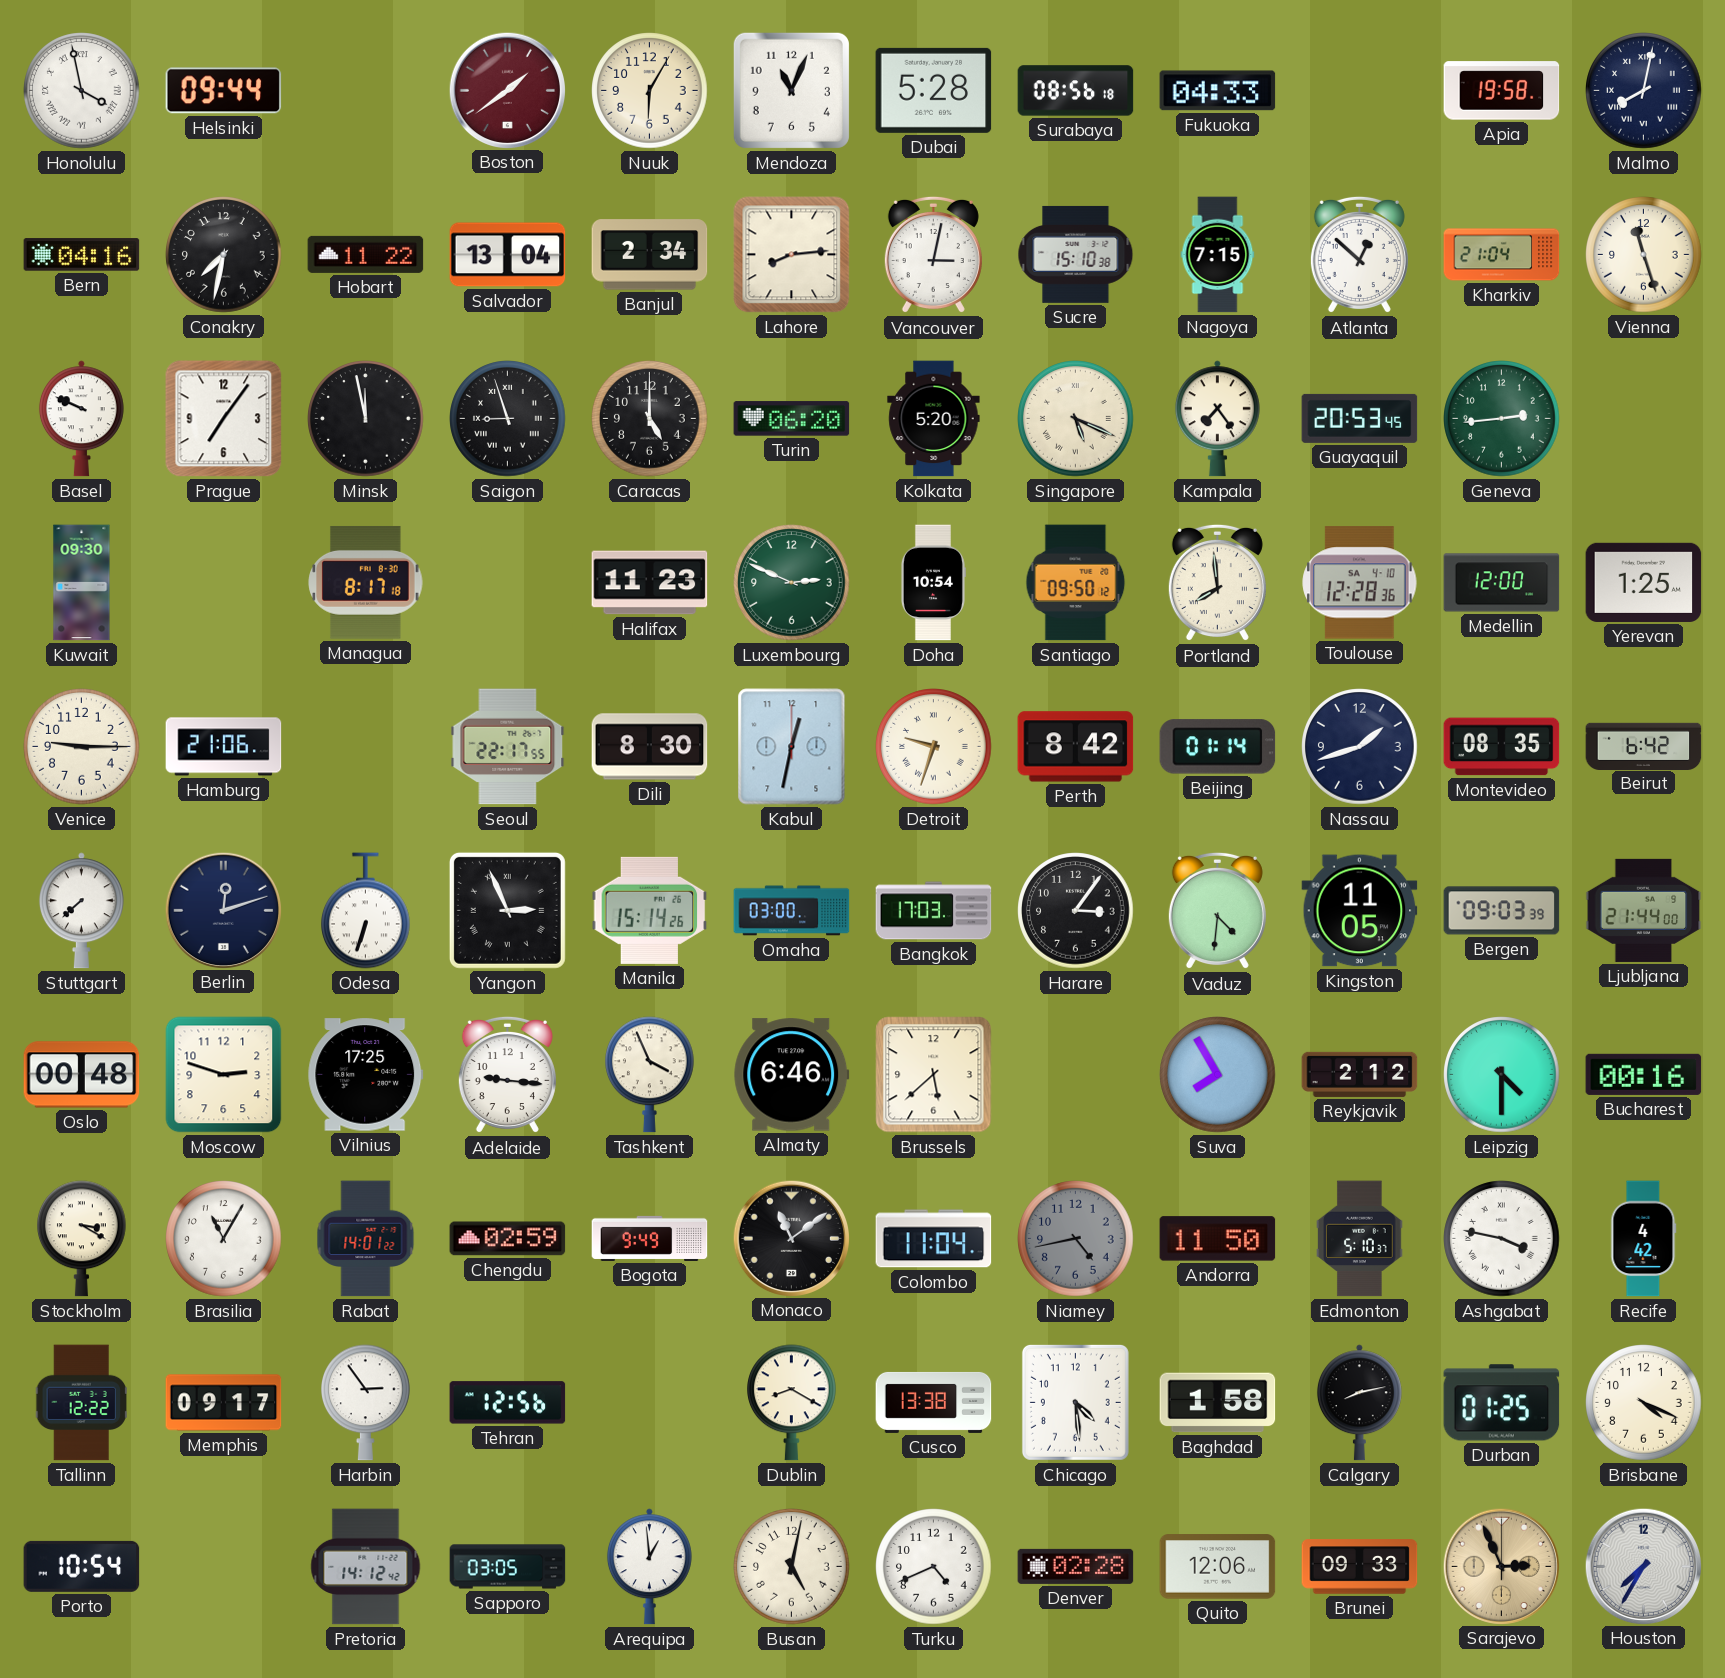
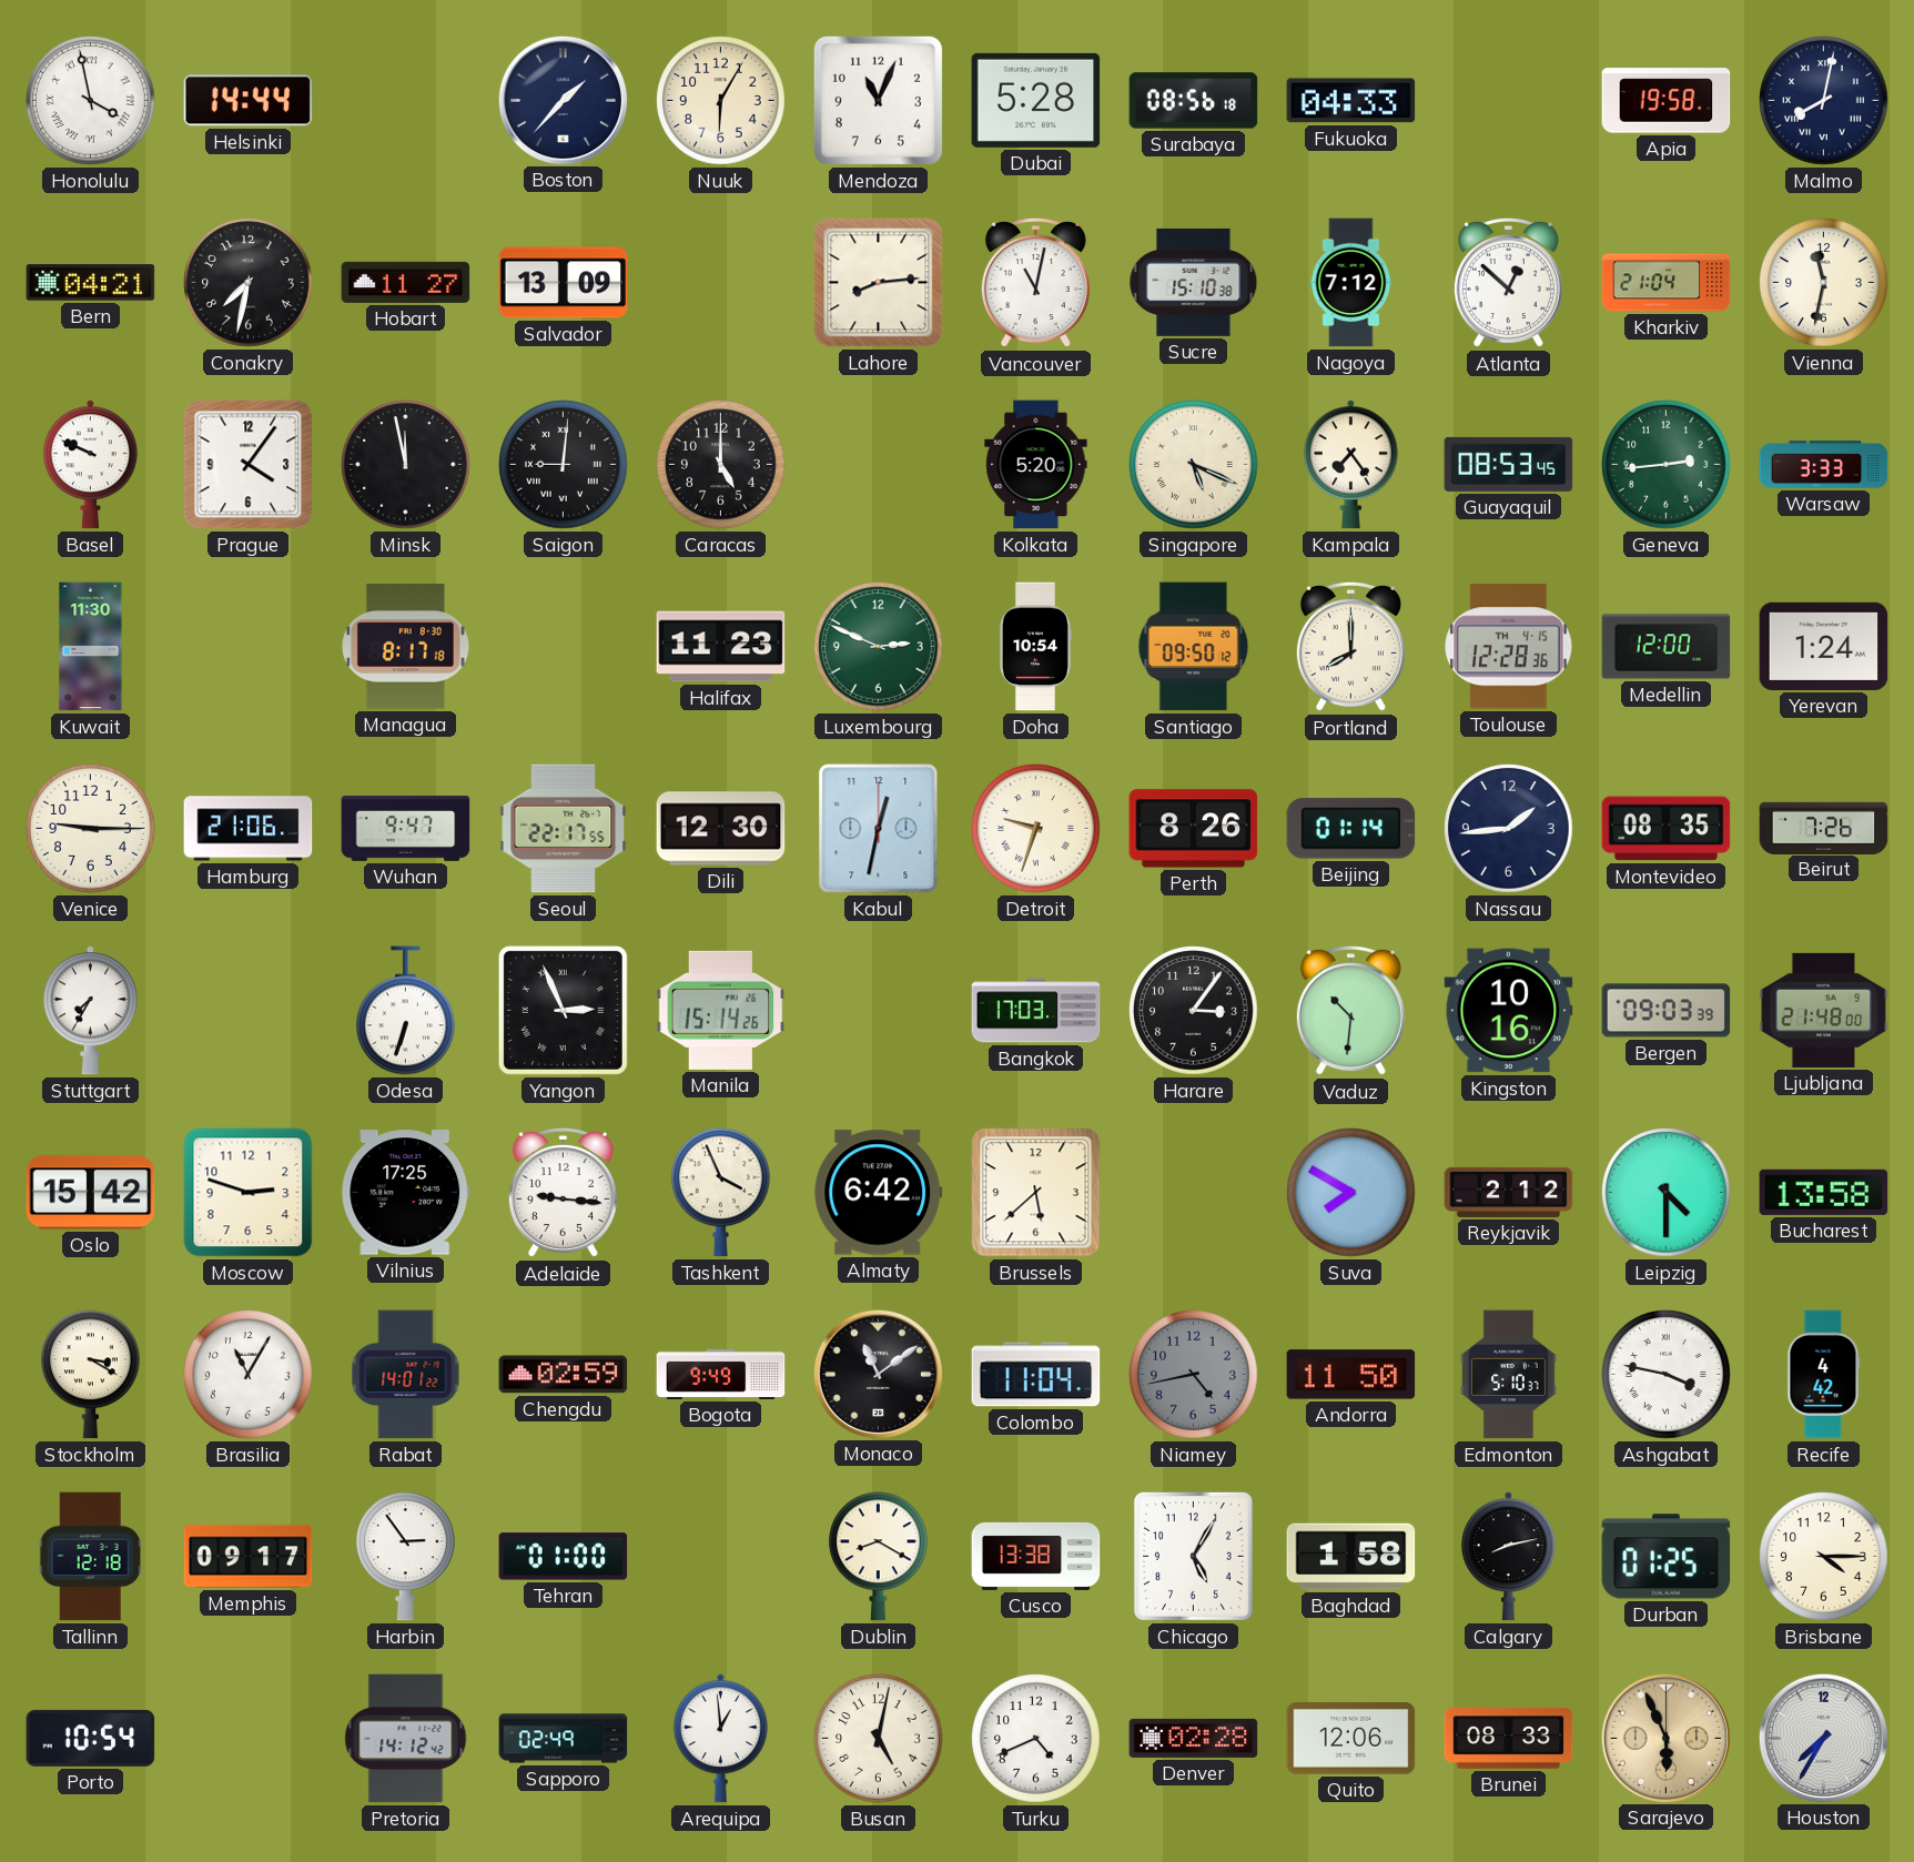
Helsinki: 09:44 -> 14:44 (249, 101)
Boston: 1:39 -> 1:37 (563, 100)
Boston dial: burgundy -> navy (563, 100)
Bern: 04:16 -> 04:21 (91, 283)
Hobart: 11:22 -> 11:27 (406, 282)
Salvador: 13:04 -> 13:09 (564, 283)
Banjul: 2:34 -> none (650, 255)
Vancouver: 3:02 -> 11:02 (1035, 283)
Nagoya: 7:15 -> 7:12 (1351, 283)
Vienna: 11:27 -> 11:32 (1824, 283)
Prague: 7:06 -> 4:06 (249, 465)
Saigon: 8:57 -> 9:01 (564, 465)
Turin: 06:20 -> none (792, 419)
Guayaquil: 20:53 -> 08:53 (1509, 464)
Warsaw: none -> 3:33 (1824, 465)
Kuwait: 09:30 -> 11:30 (91, 647)
Portland: 7:59 -> 8:00 (1350, 647)
Toulouse date: SA 4-10 -> TH 4-15 (1509, 647)
Yerevan: 1:25 -> 1:24 (1824, 646)
Wuhan: none -> 9:47 (406, 829)
Dili: 8:30 -> 12:30 (721, 829)
Perth: 8:42 -> 8:26 (1194, 829)
Nassau: 1:42 -> 1:44 (1509, 829)
Beirut: 6:42 -> 7:26 (1824, 828)
Stuttgart: 7:38 -> 7:35 (90, 1011)
Berlin: 12:12 -> none (223, 910)
Omaha: 03:00 -> none (792, 911)
Vaduz: 4:31 -> 10:31 (1350, 1011)
Kingston: 11:05 -> 10:16 (1509, 1011)
Ljubljana: 21:44 -> 21:48 (1824, 1010)
Oslo: 00:48 -> 15:42 (91, 1193)
Almaty: 6:46 -> 6:42 (879, 1193)
Suva: 7:55 -> 7:50 (1351, 1193)
Bucharest: 00:16 -> 13:58 (1824, 1192)
Tallinn: 12:22 -> 12:18 (90, 1557)
Tehran: 12:56 -> 01:00 (564, 1557)
Chicago: 4:29 -> 5:05 (1193, 1556)
Brisbane: 4:19 -> 4:15 (1824, 1557)
Sapporo: 03:05 -> 02:49 (564, 1739)
Brunei: 09:33 -> 08:33 (1509, 1739)
Sarajevo: 2:56 -> 5:56 (1665, 1738)
